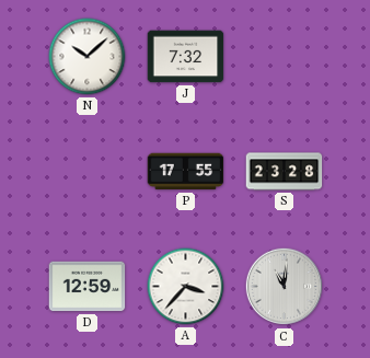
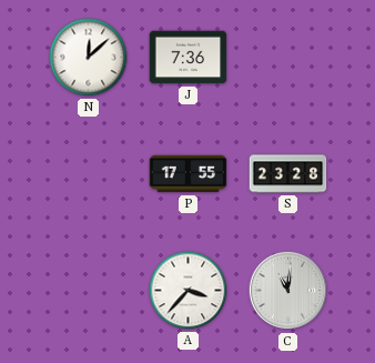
N: 10:08 -> 12:08 (89, 58)
J: 7:32 -> 7:36 (189, 58)
D: 12:59 -> none (88, 287)
